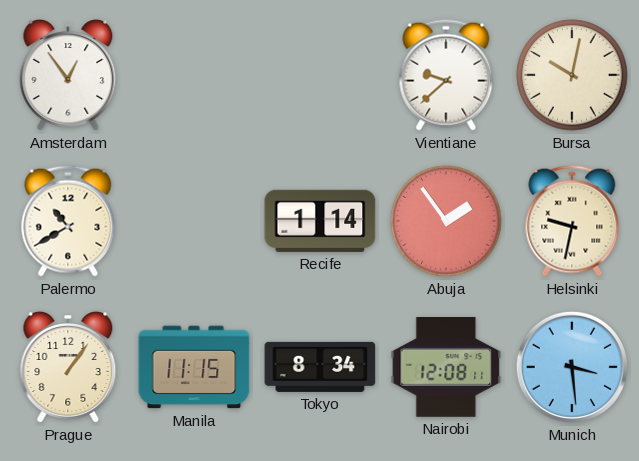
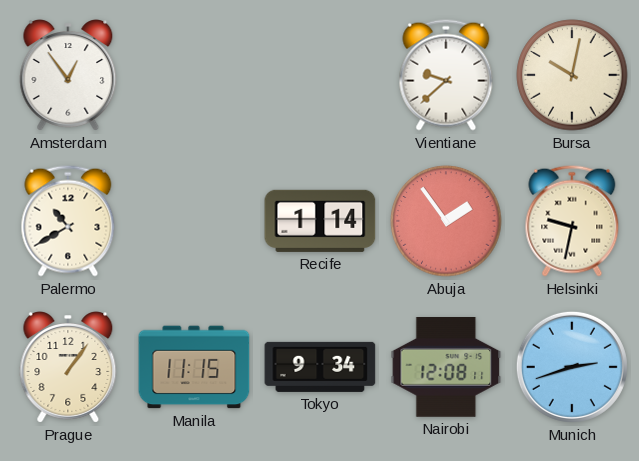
Tokyo: 8:34 -> 9:34 (320, 367)
Munich: 3:29 -> 2:42 (572, 367)
